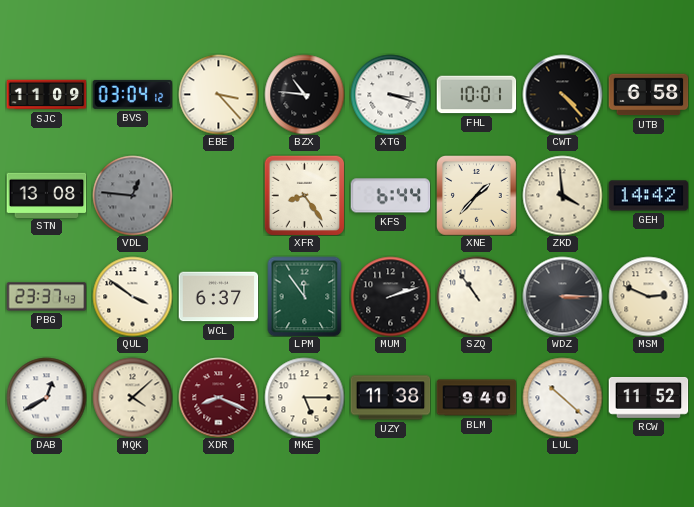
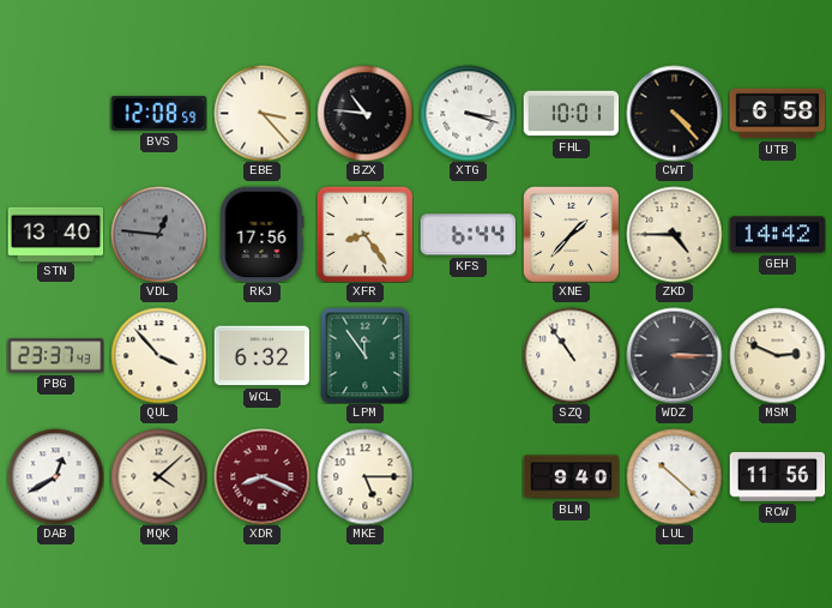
SJC: 11:09 -> none (46, 95)
BVS: 03:04 -> 12:08 (158, 113)
STN: 13:08 -> 13:40 (55, 234)
RKJ: none -> 17:56 (261, 234)
ZKD: 3:59 -> 4:45 (674, 234)
QUL: 3:51 -> 3:53 (158, 355)
WCL: 6:37 -> 6:32 (261, 356)
MUM: 2:12 -> none (390, 296)
UZY: 11:38 -> none (390, 398)
RCW: 11:52 -> 11:56 (777, 476)
